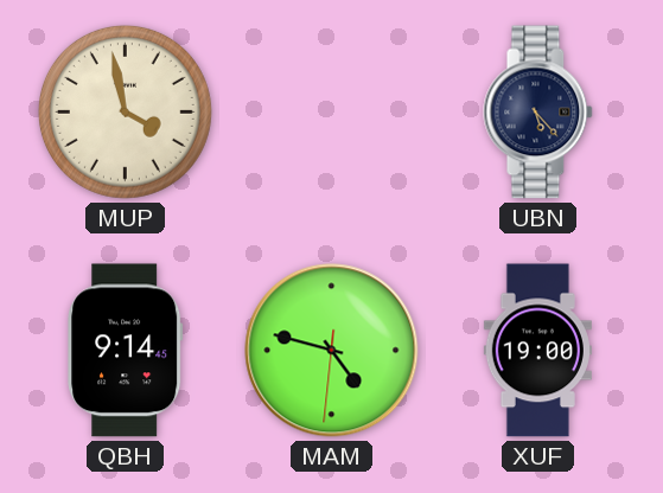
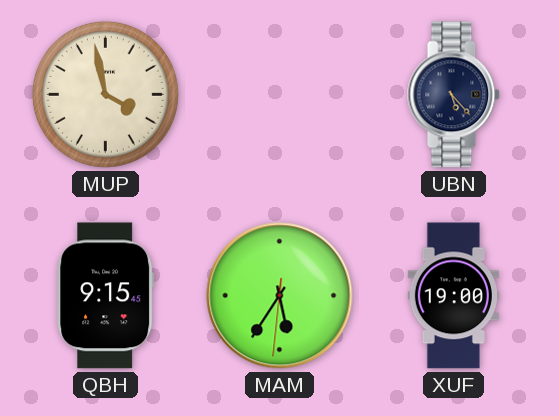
QBH: 9:14 -> 9:15 (106, 296)
MAM: 4:47 -> 5:35 (280, 296)
